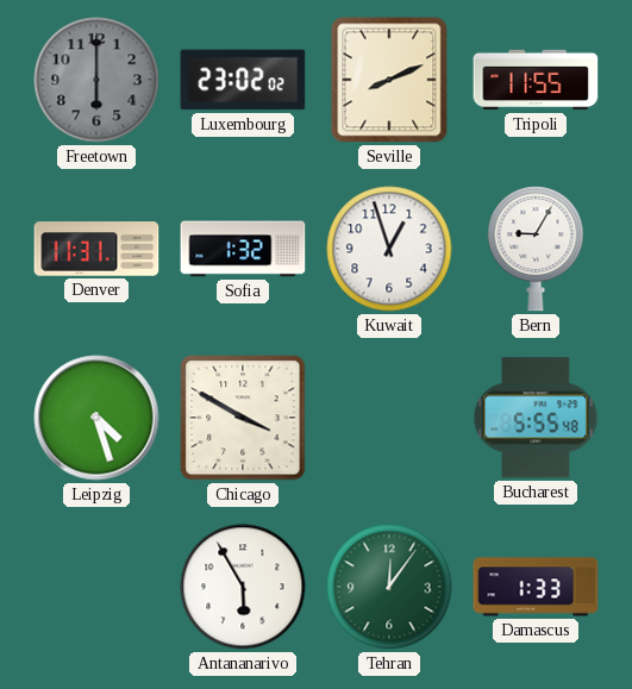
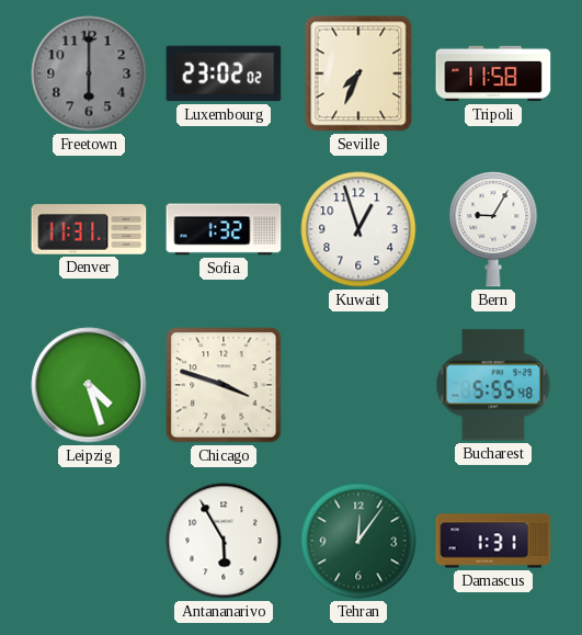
Seville: 8:11 -> 7:34 (358, 73)
Tripoli: 11:55 -> 11:58 (493, 73)
Chicago: 3:50 -> 3:48 (224, 385)
Damascus: 1:33 -> 1:31 (493, 541)
